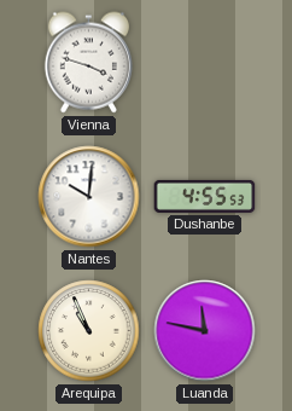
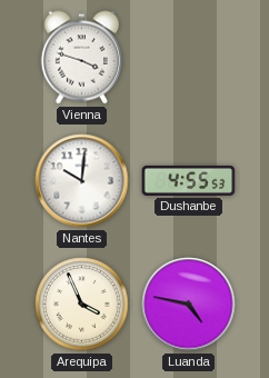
Arequipa: 10:56 -> 3:56 (82, 305)
Luanda: 11:47 -> 4:47 (189, 305)
